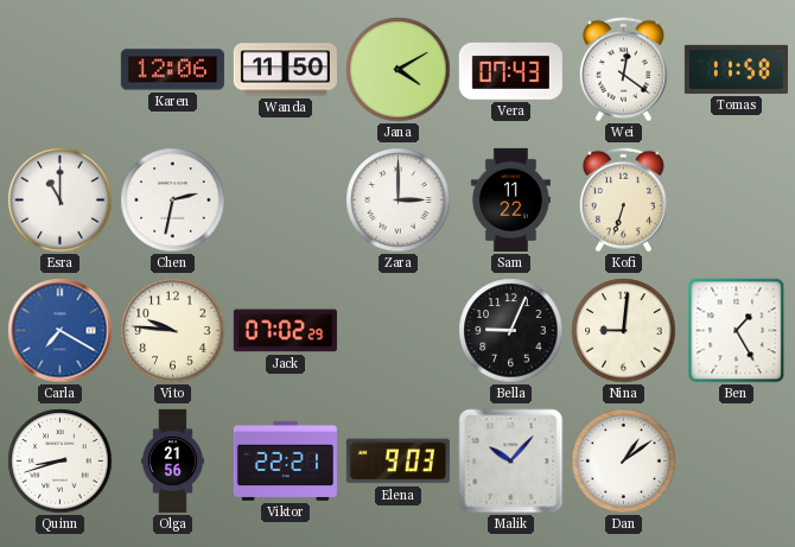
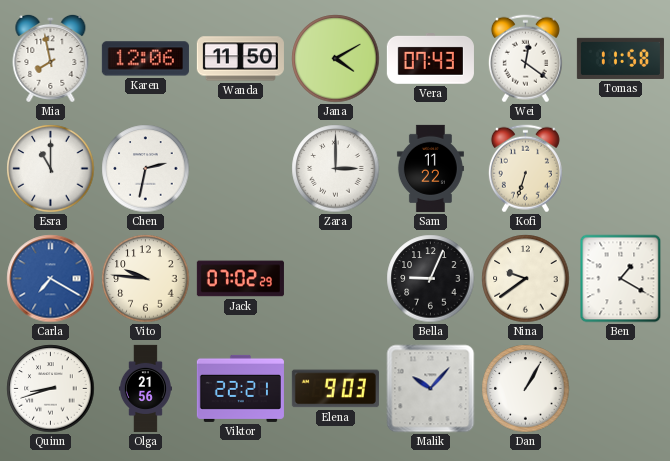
Mia: none -> 7:58 (51, 58)
Nina: 9:01 -> 9:39 (526, 279)
Ben: 1:25 -> 1:20 (621, 279)
Dan: 1:09 -> 1:05 (526, 389)
